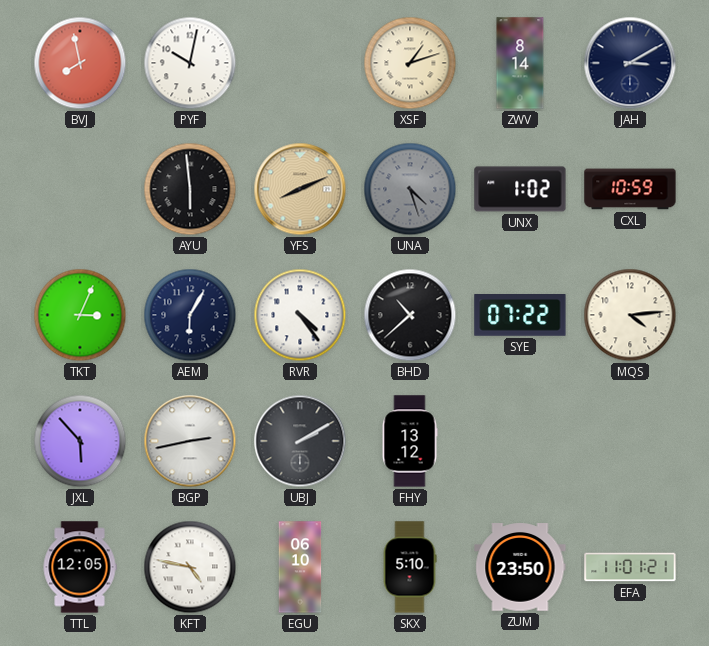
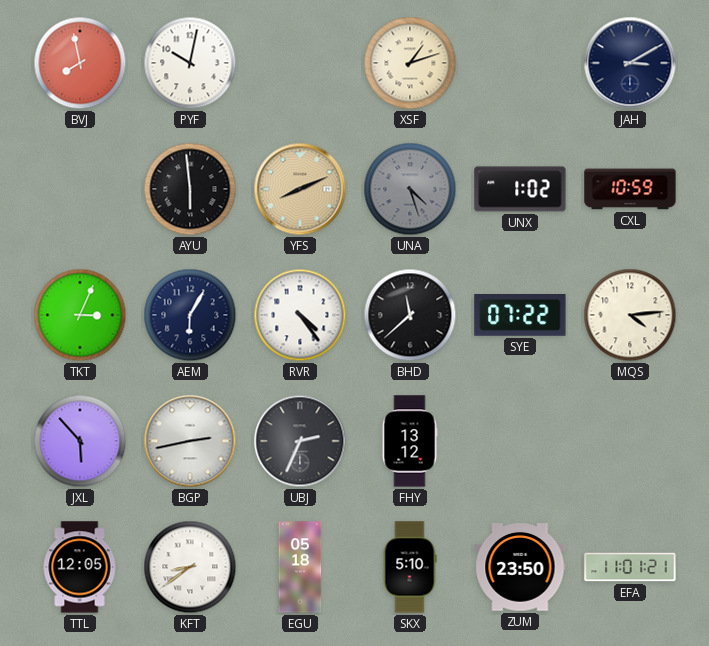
ZWV: 8:14 -> none (520, 63)
BHD: 10:38 -> 11:38 (410, 315)
UBJ: 2:10 -> 2:34 (300, 441)
KFT: 4:47 -> 8:39 (190, 567)
EGU: 06:10 -> 05:18 (300, 567)
